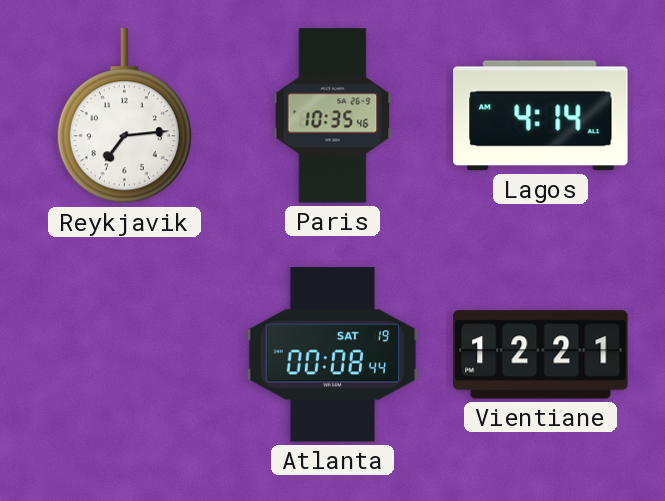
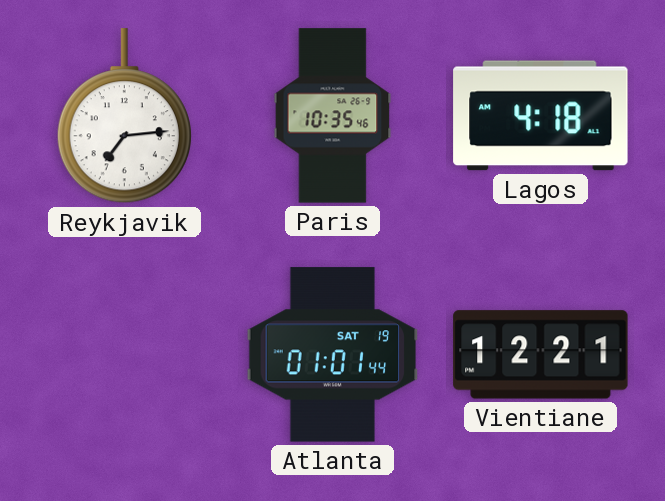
Lagos: 4:14 -> 4:18 (541, 116)
Atlanta: 00:08 -> 01:01 (333, 355)
